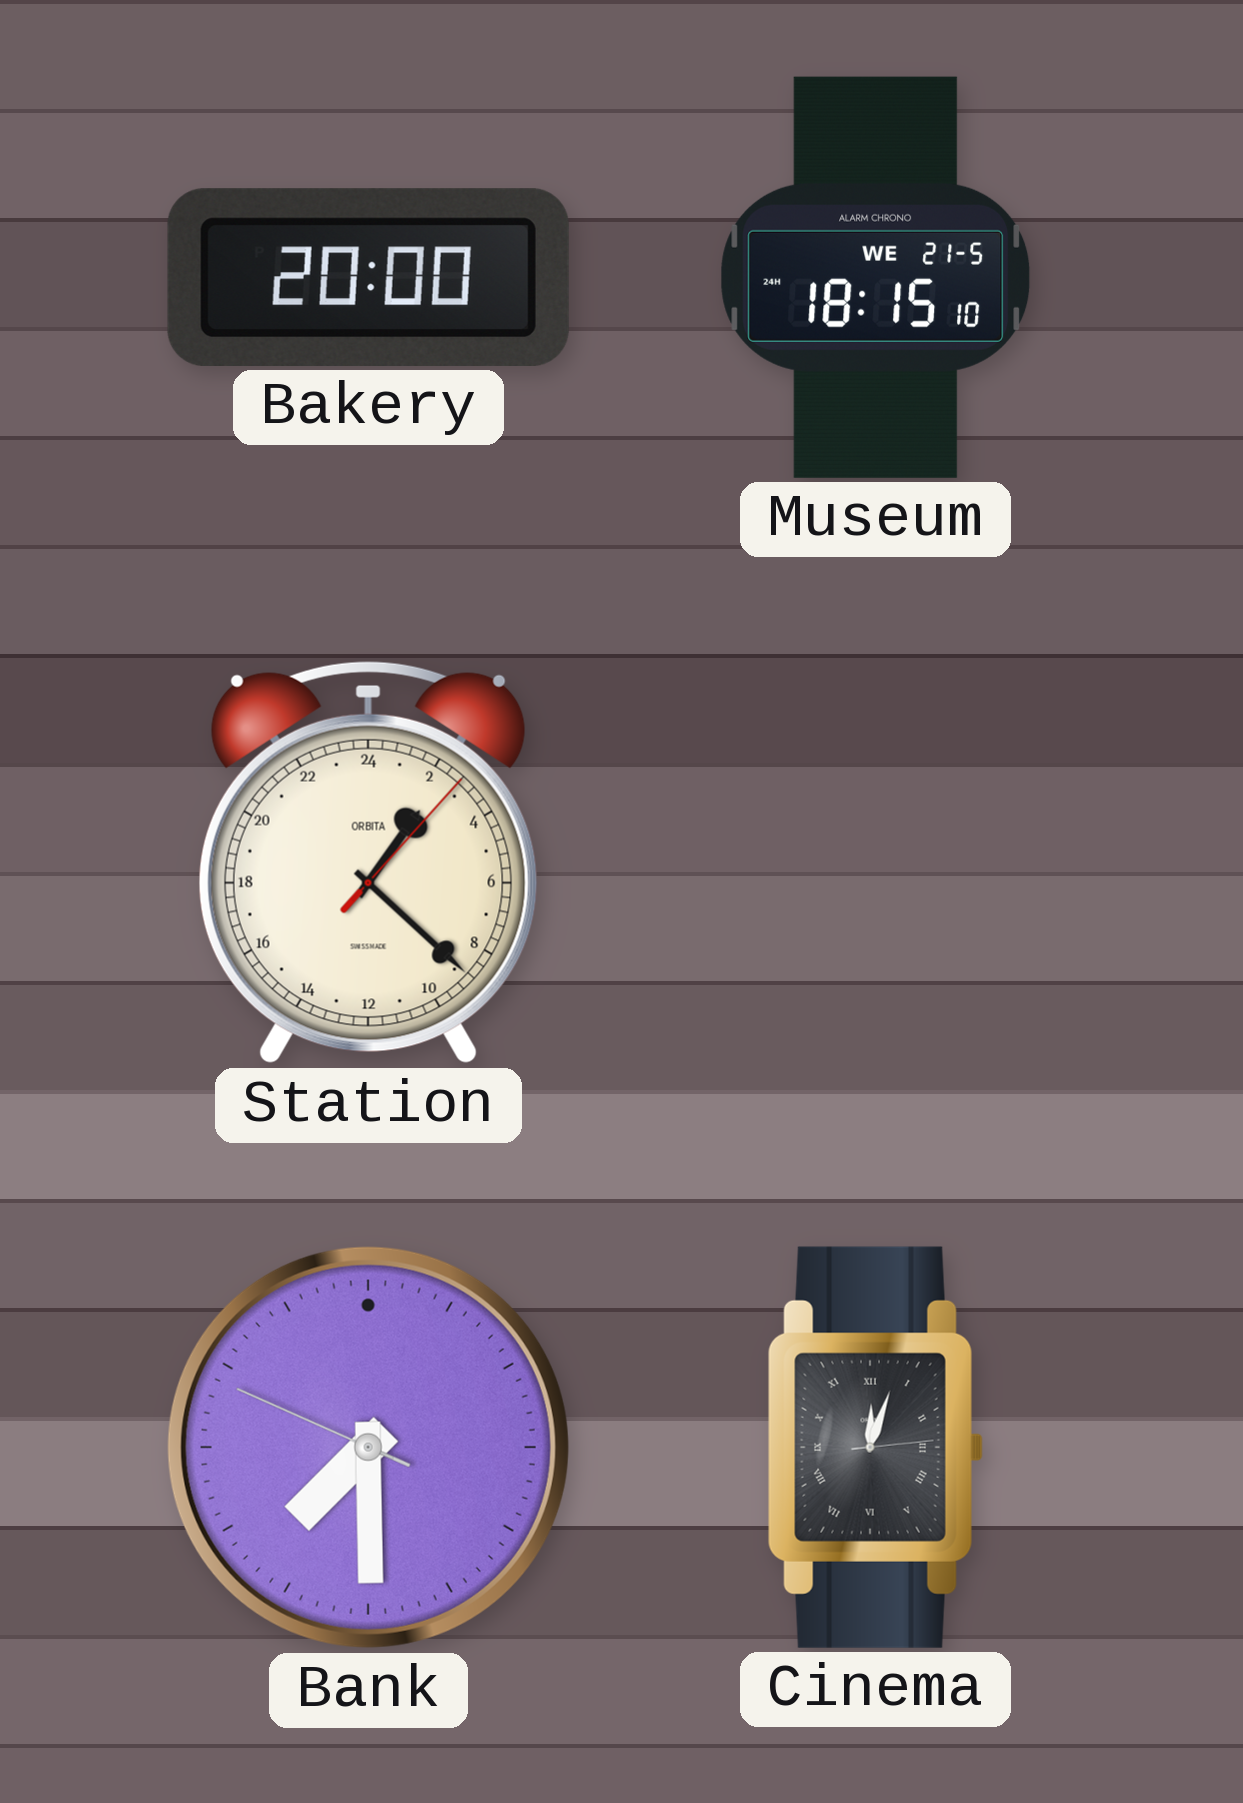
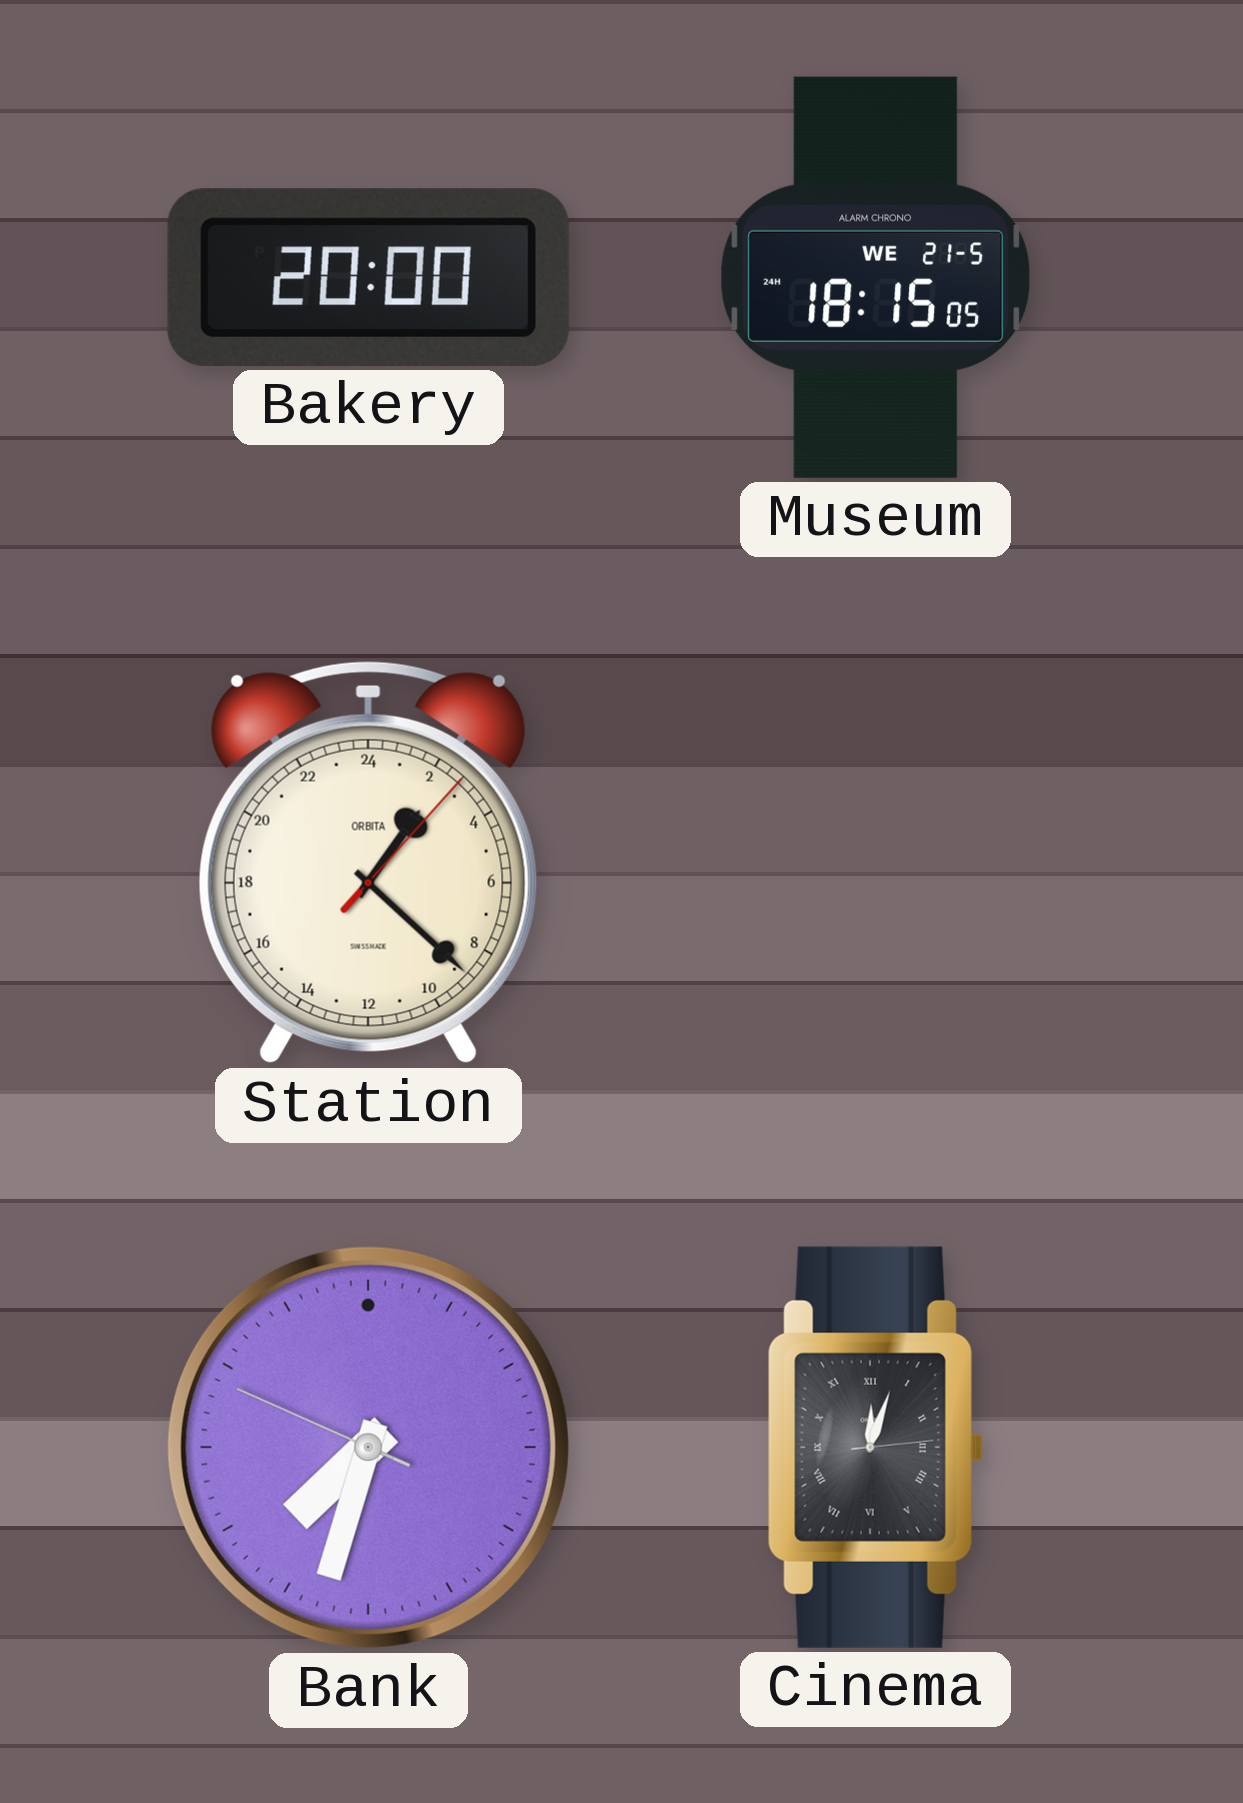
Museum: 18:15:10 -> 18:15:05 (876, 277)
Bank: 7:29 -> 7:32 (368, 1447)
